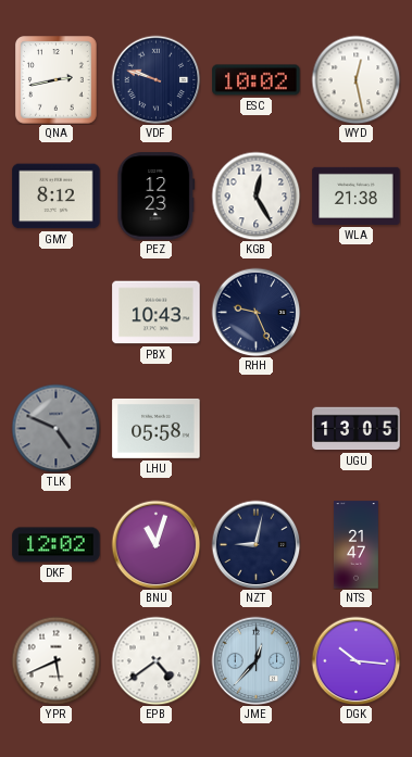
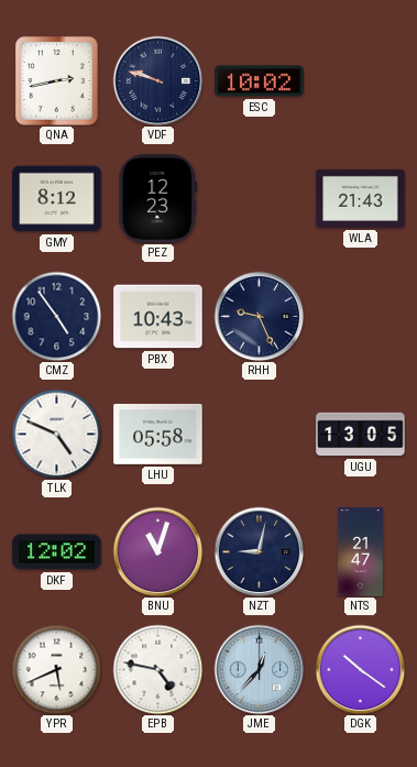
WYD: 12:28 -> none (355, 79)
KGB: 12:25 -> none (255, 195)
WLA: 21:38 -> 21:43 (361, 198)
CMZ: none -> 4:54 (56, 316)
TLK dial: grey -> white (56, 434)
EPB: 4:39 -> 4:47 (157, 669)
DGK: 10:16 -> 10:21 (360, 669)
